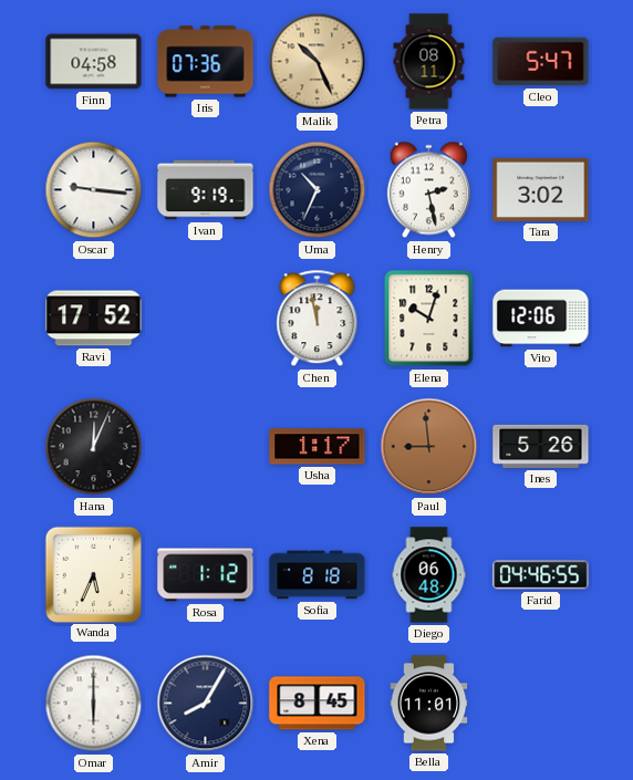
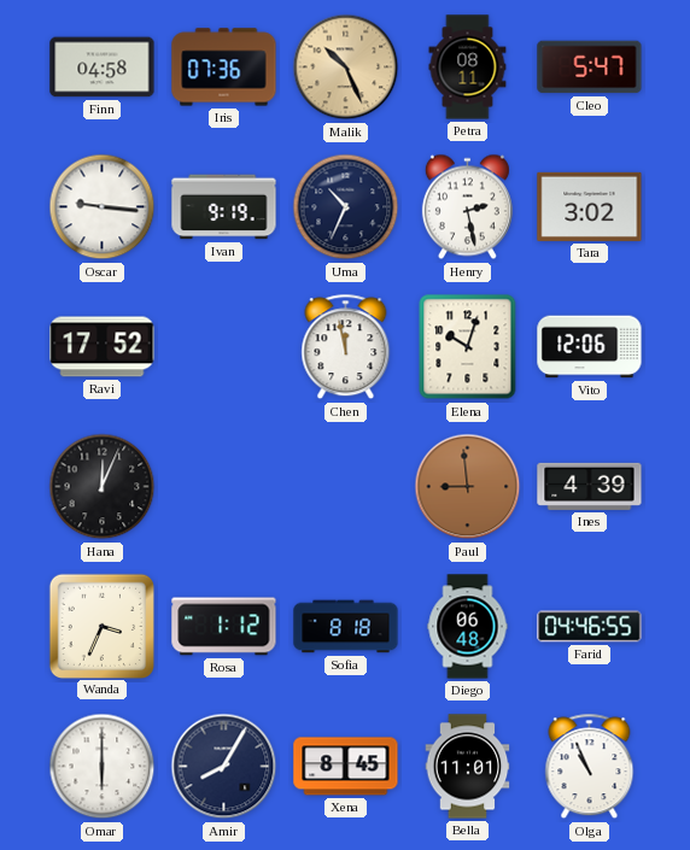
Usha: 1:17 -> none (318, 447)
Ines: 5:26 -> 4:39 (590, 486)
Wanda: 5:34 -> 3:34 (101, 626)
Olga: none -> 10:56 (590, 767)
